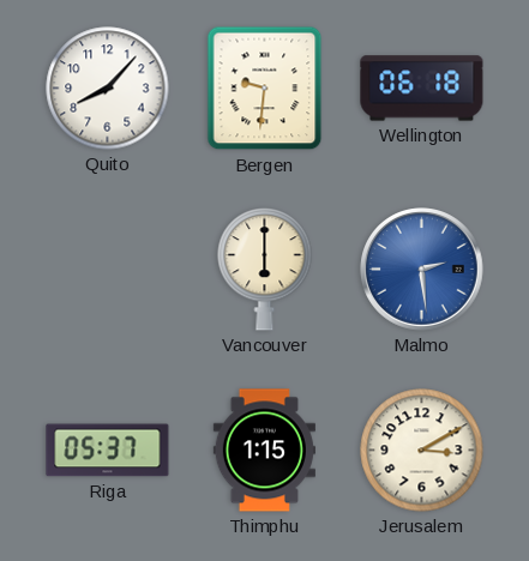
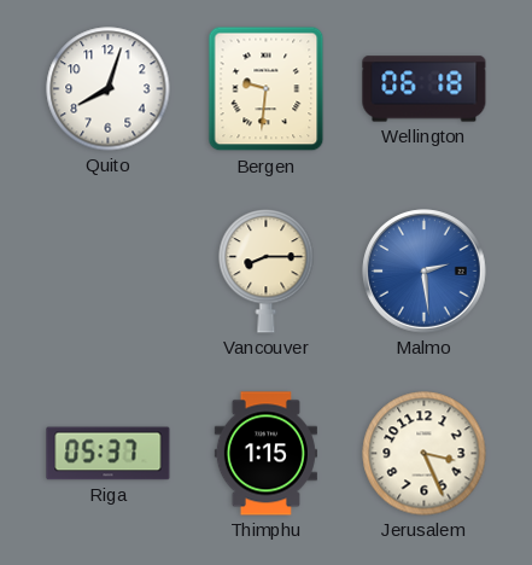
Quito: 8:07 -> 8:03 (109, 89)
Vancouver: 6:00 -> 8:15 (267, 272)
Jerusalem: 3:10 -> 3:26 (425, 454)
